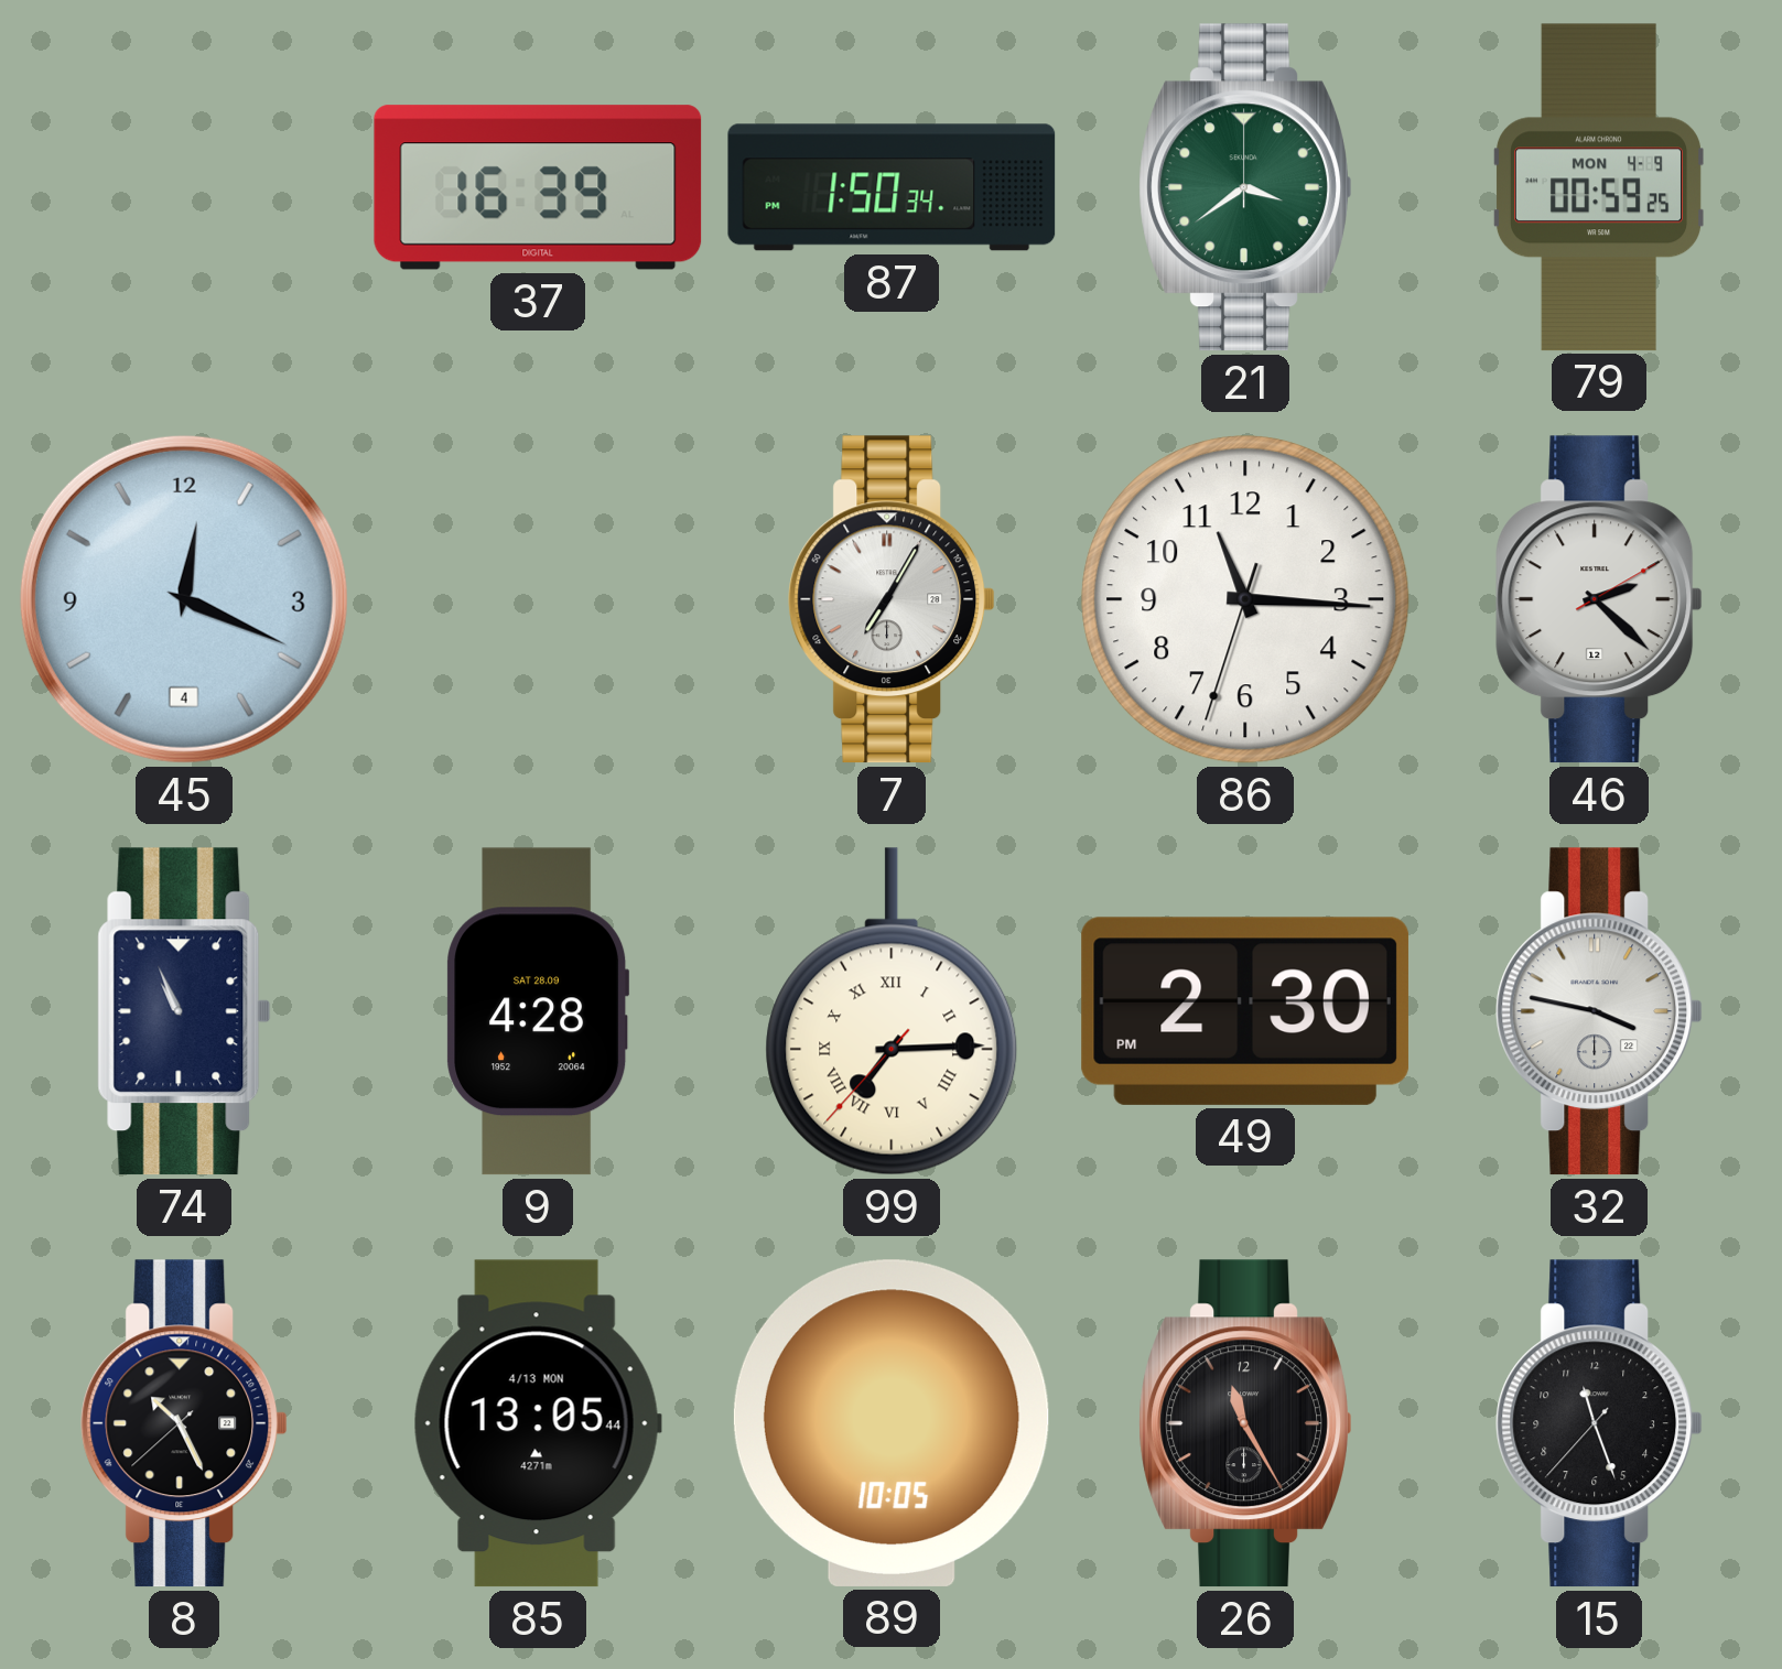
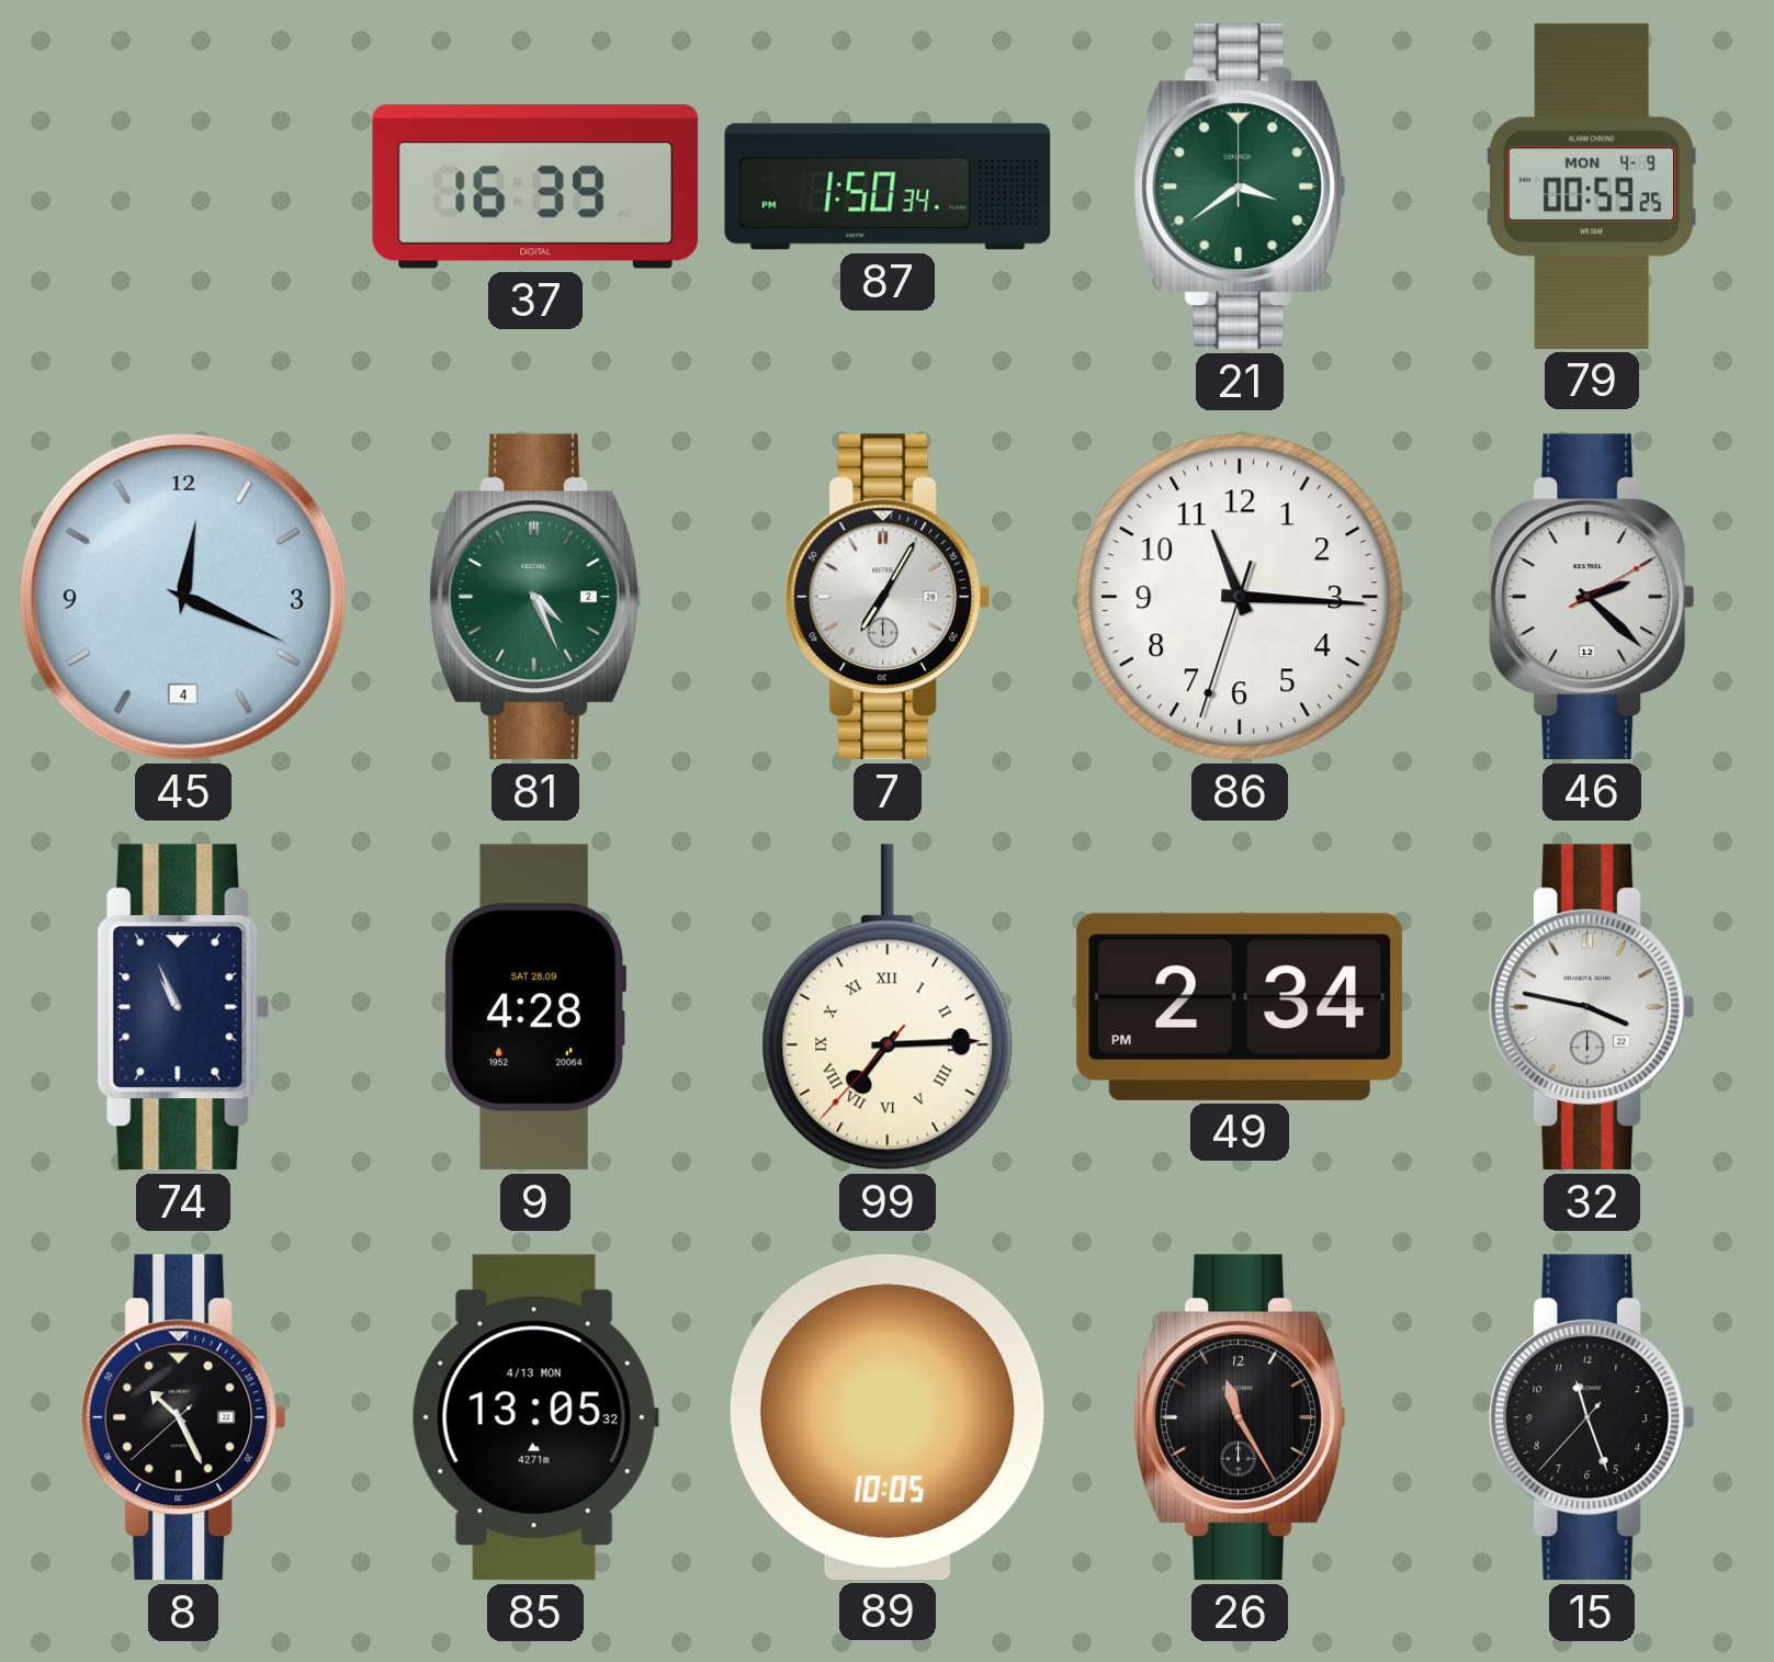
81: none -> 4:26 (535, 597)
49: 2:30 -> 2:34 (1240, 1007)
85: 13:05:44 -> 13:05:32 (535, 1417)
